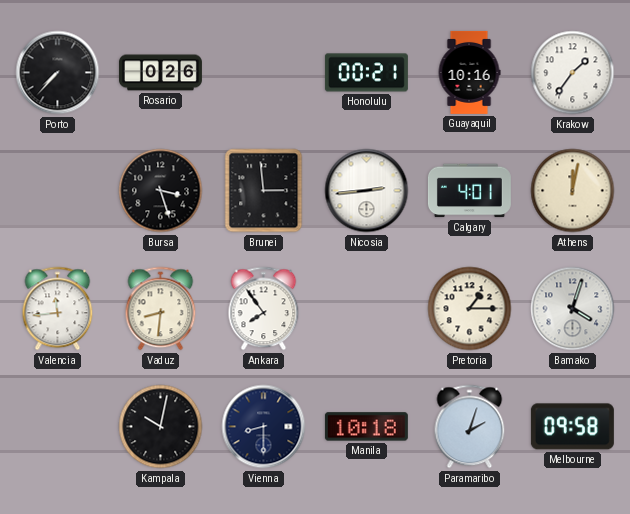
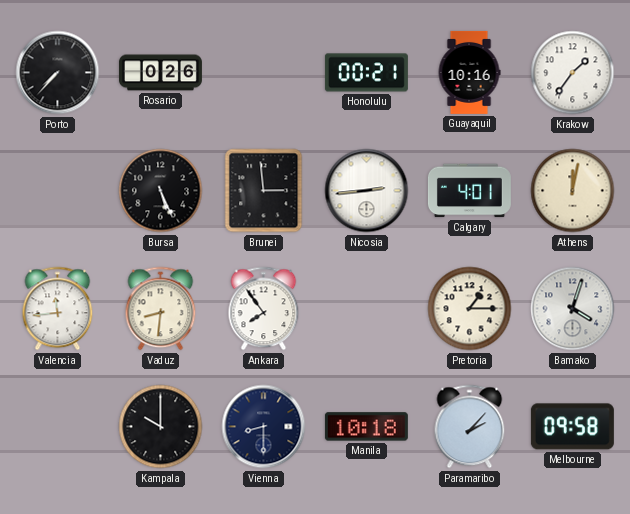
Bursa: 3:27 -> 5:26 (161, 191)
Kampala: 10:02 -> 10:00 (161, 427)
Paramaribo: 2:03 -> 2:07 (470, 427)
